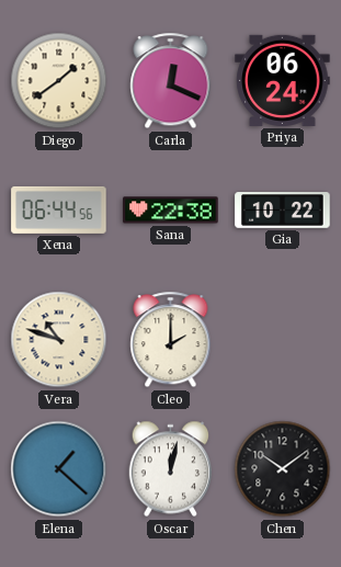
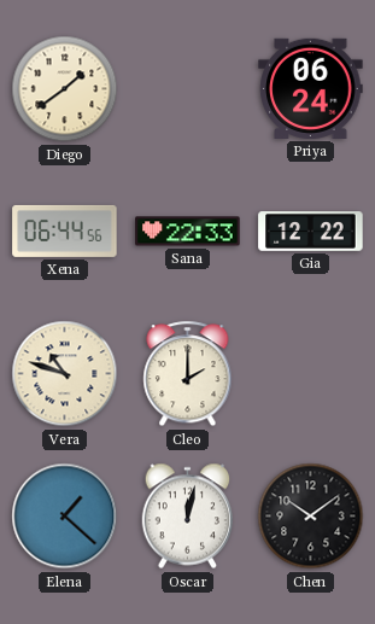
Carla: 12:19 -> none (171, 81)
Sana: 22:38 -> 22:33 (188, 232)
Gia: 10:22 -> 12:22 (311, 232)
